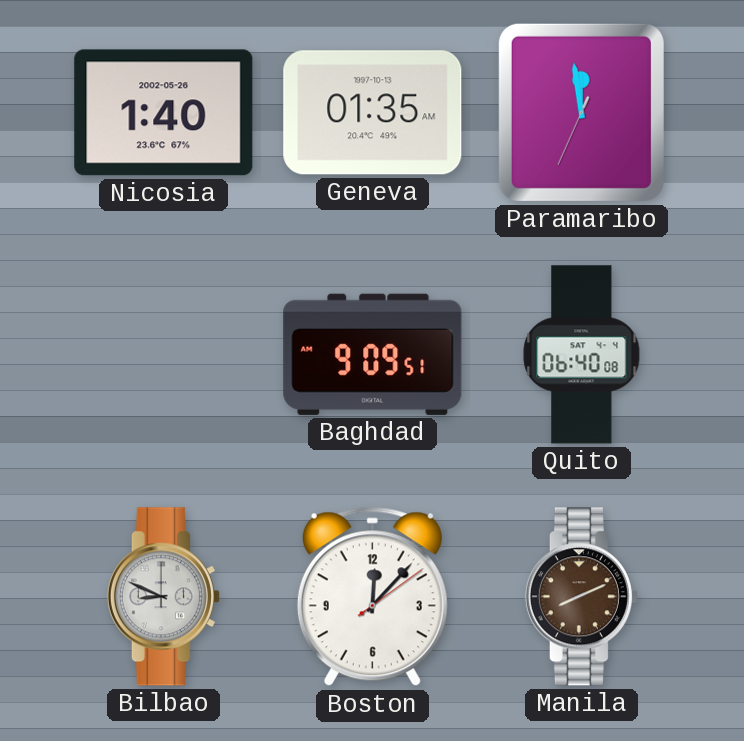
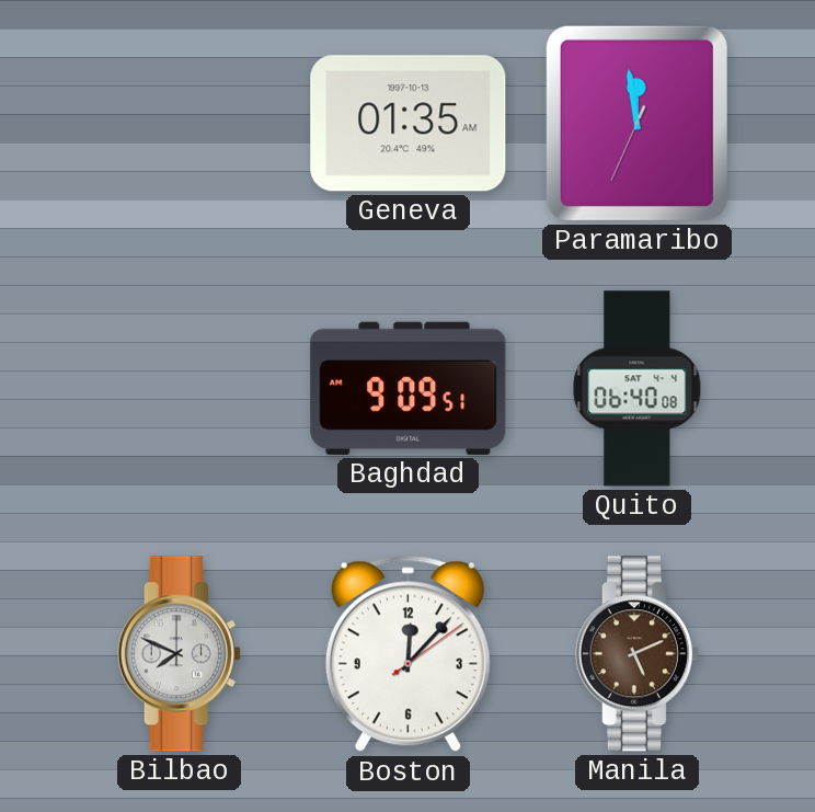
Nicosia: 1:40 -> none (164, 113)
Bilbao: 8:49 -> 7:49 (179, 654)
Manila: 8:11 -> 5:11 (636, 654)
